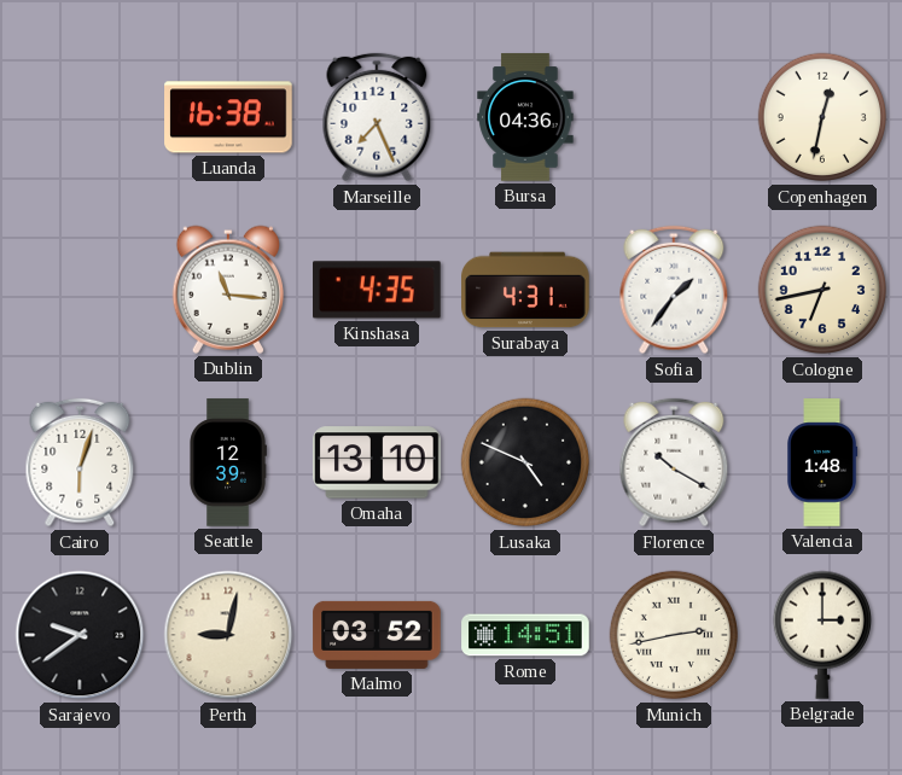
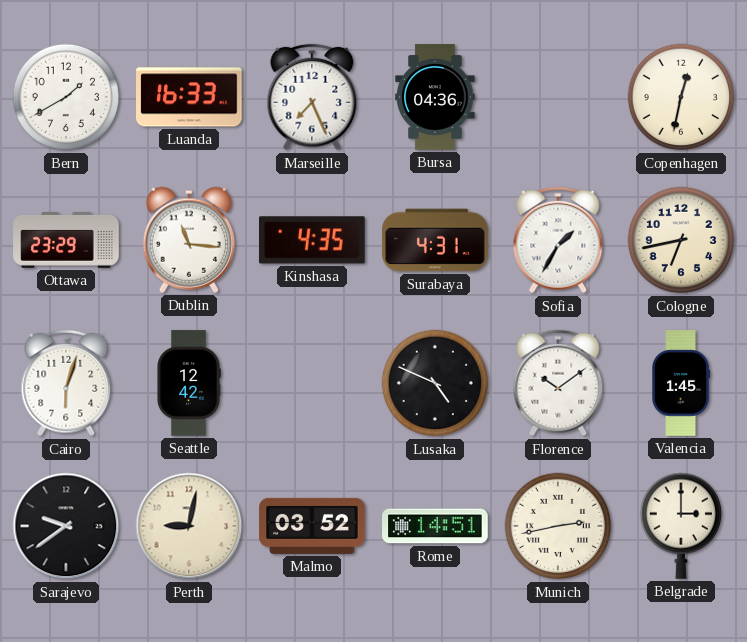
Bern: none -> 1:40 (66, 97)
Luanda: 16:38 -> 16:33 (189, 97)
Ottawa: none -> 23:29 (66, 240)
Sofia: 1:36 -> 1:35 (558, 240)
Seattle: 12:39 -> 12:42 (189, 383)
Omaha: 13:10 -> none (377, 462)
Florence: 10:20 -> 10:09 (558, 383)
Valencia: 1:48 -> 1:45 (682, 383)
